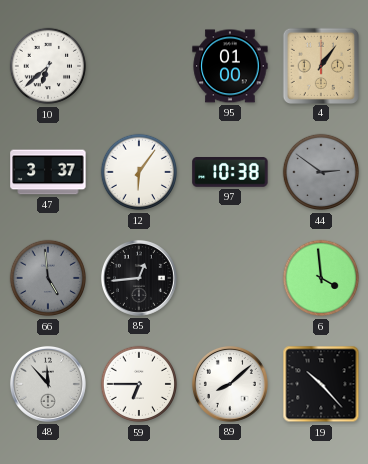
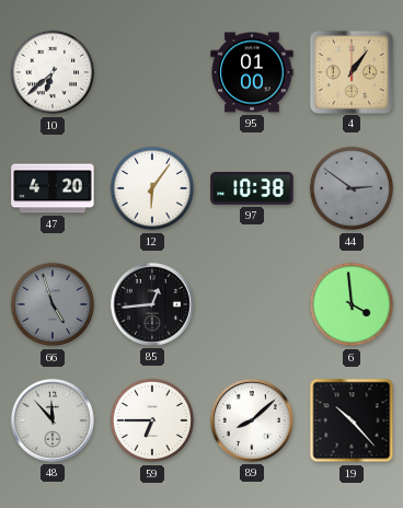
47: 3:37 -> 4:20 (53, 188)
66: 4:59 -> 4:57 (53, 304)
